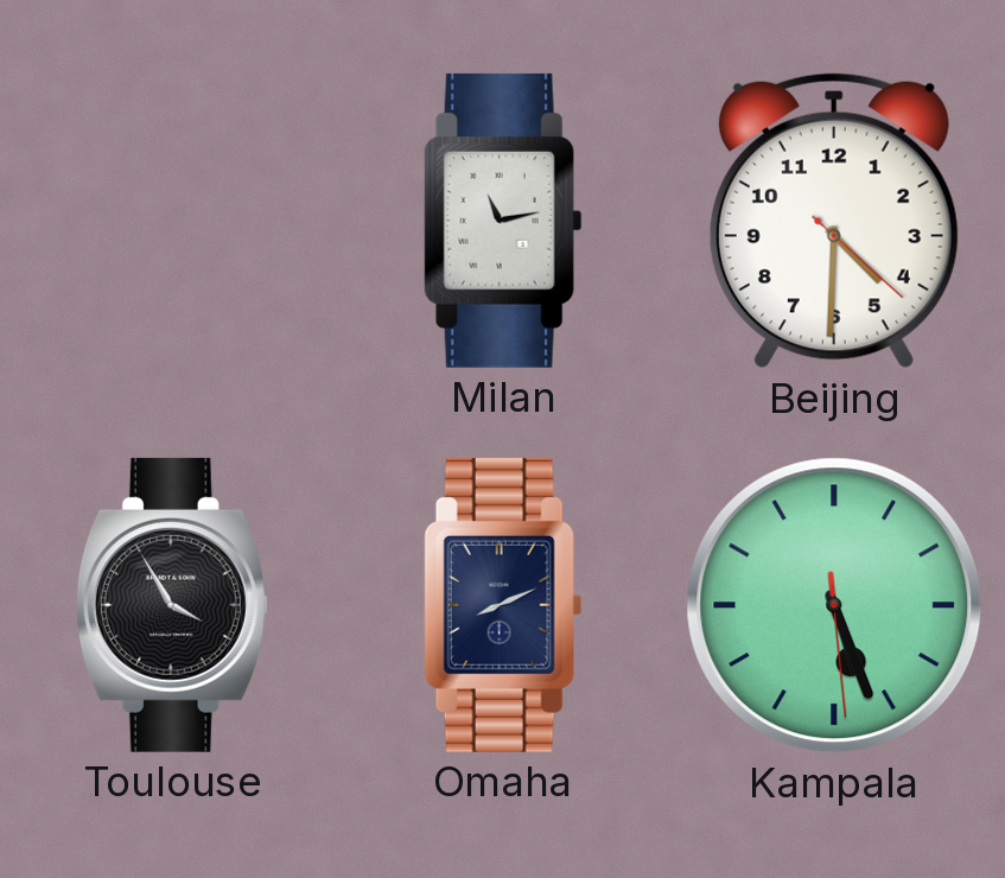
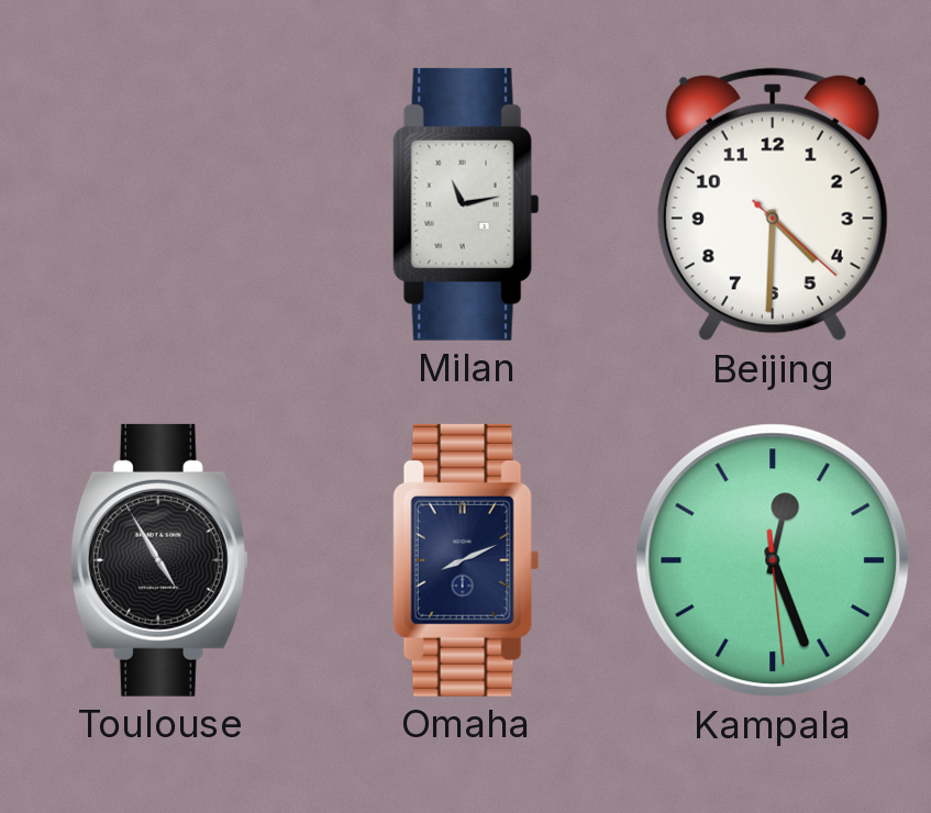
Toulouse: 3:55 -> 4:55 (159, 560)
Kampala: 5:26 -> 12:26 (773, 560)
